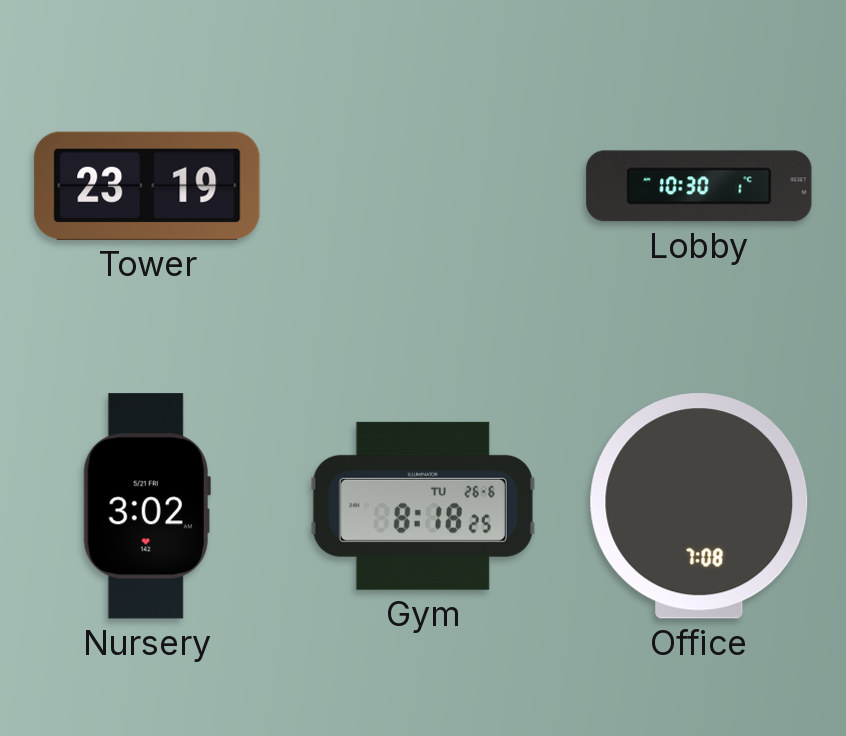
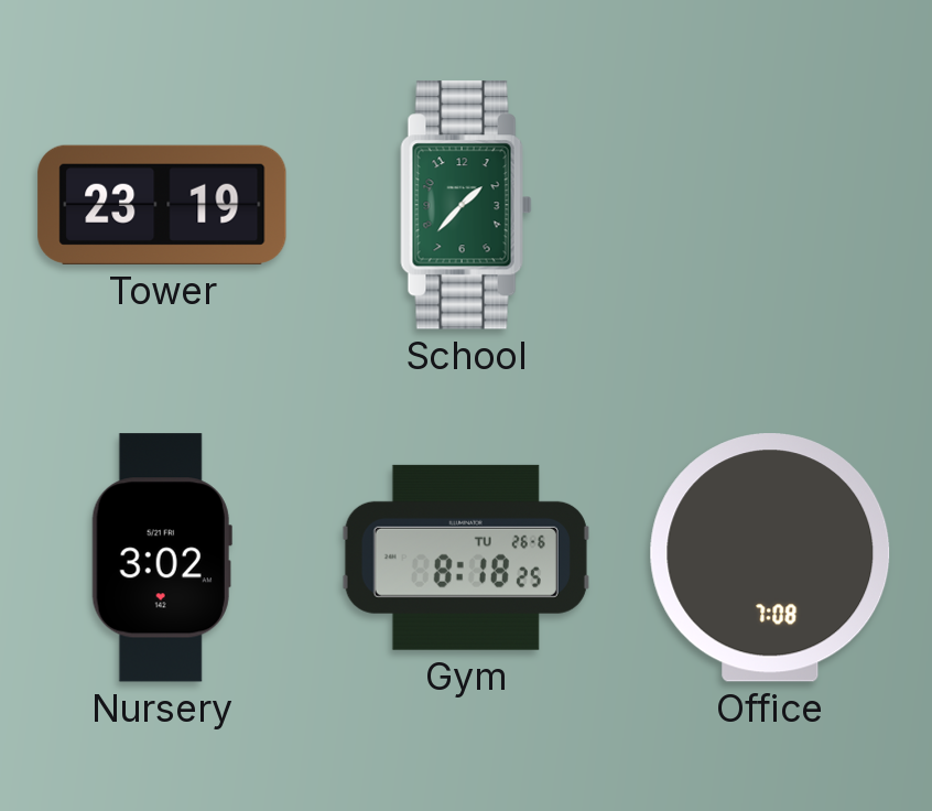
School: none -> 1:37 (466, 205)
Lobby: 10:30 -> none (699, 186)
